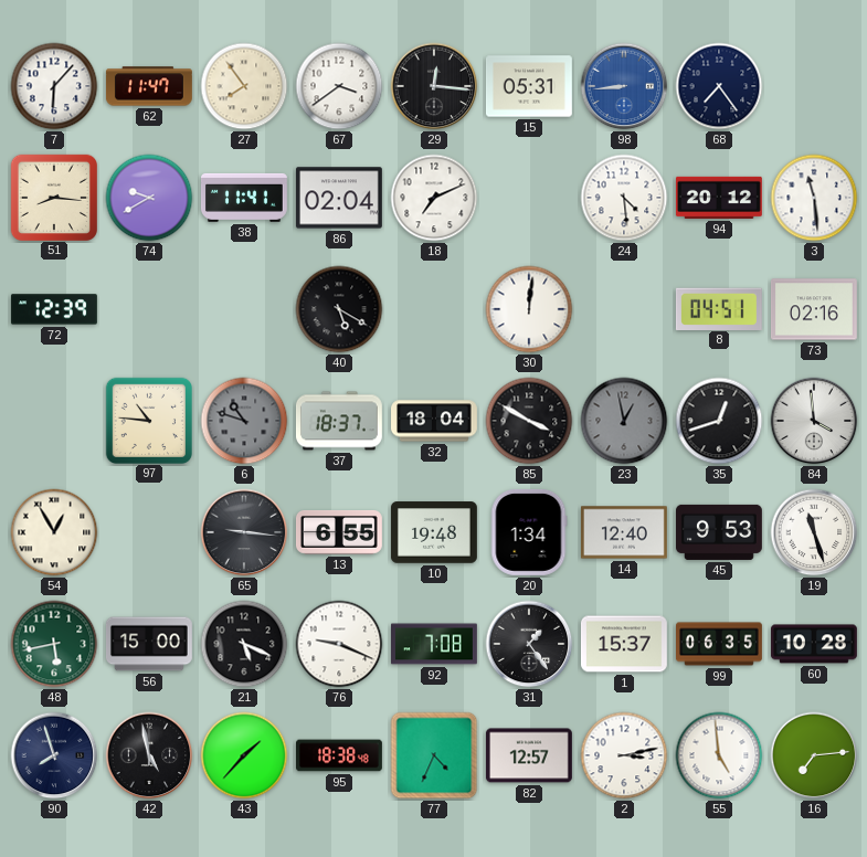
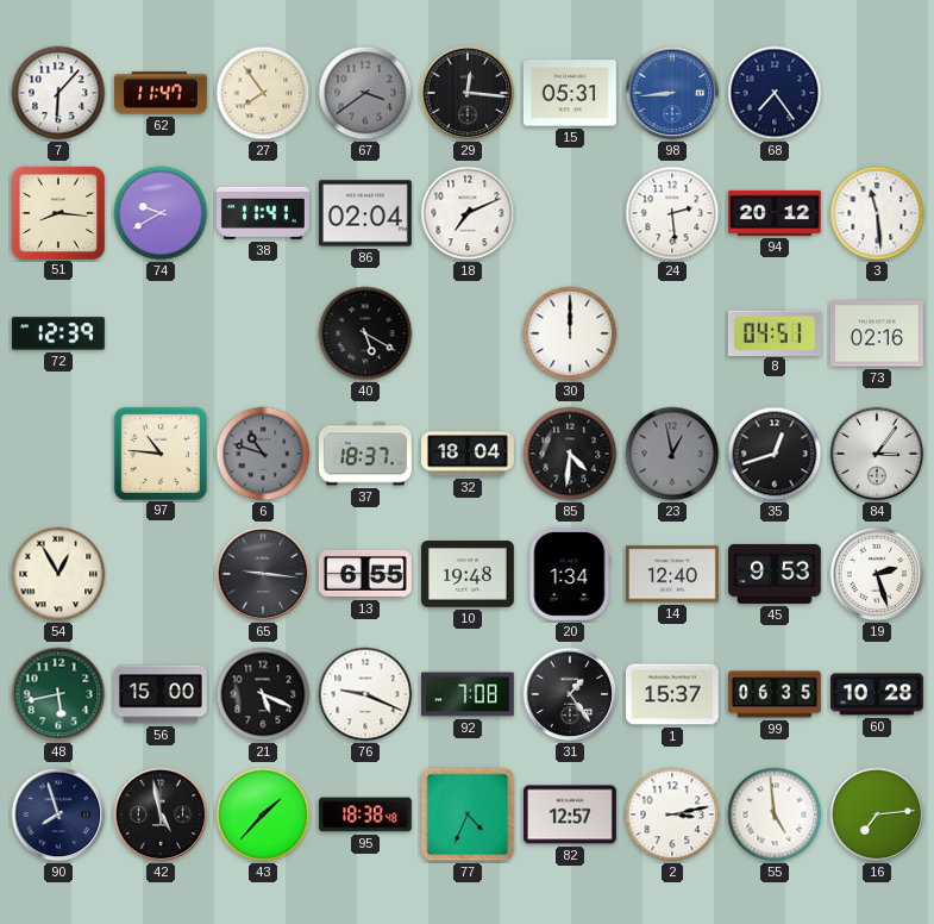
67 dial: white -> grey (365, 93)
24: 4:29 -> 2:29 (672, 213)
30: 12:01 -> 12:00 (570, 333)
85: 3:50 -> 4:31 (570, 454)
84: 3:59 -> 3:06 (877, 454)
19: 11:27 -> 2:27 (877, 574)
